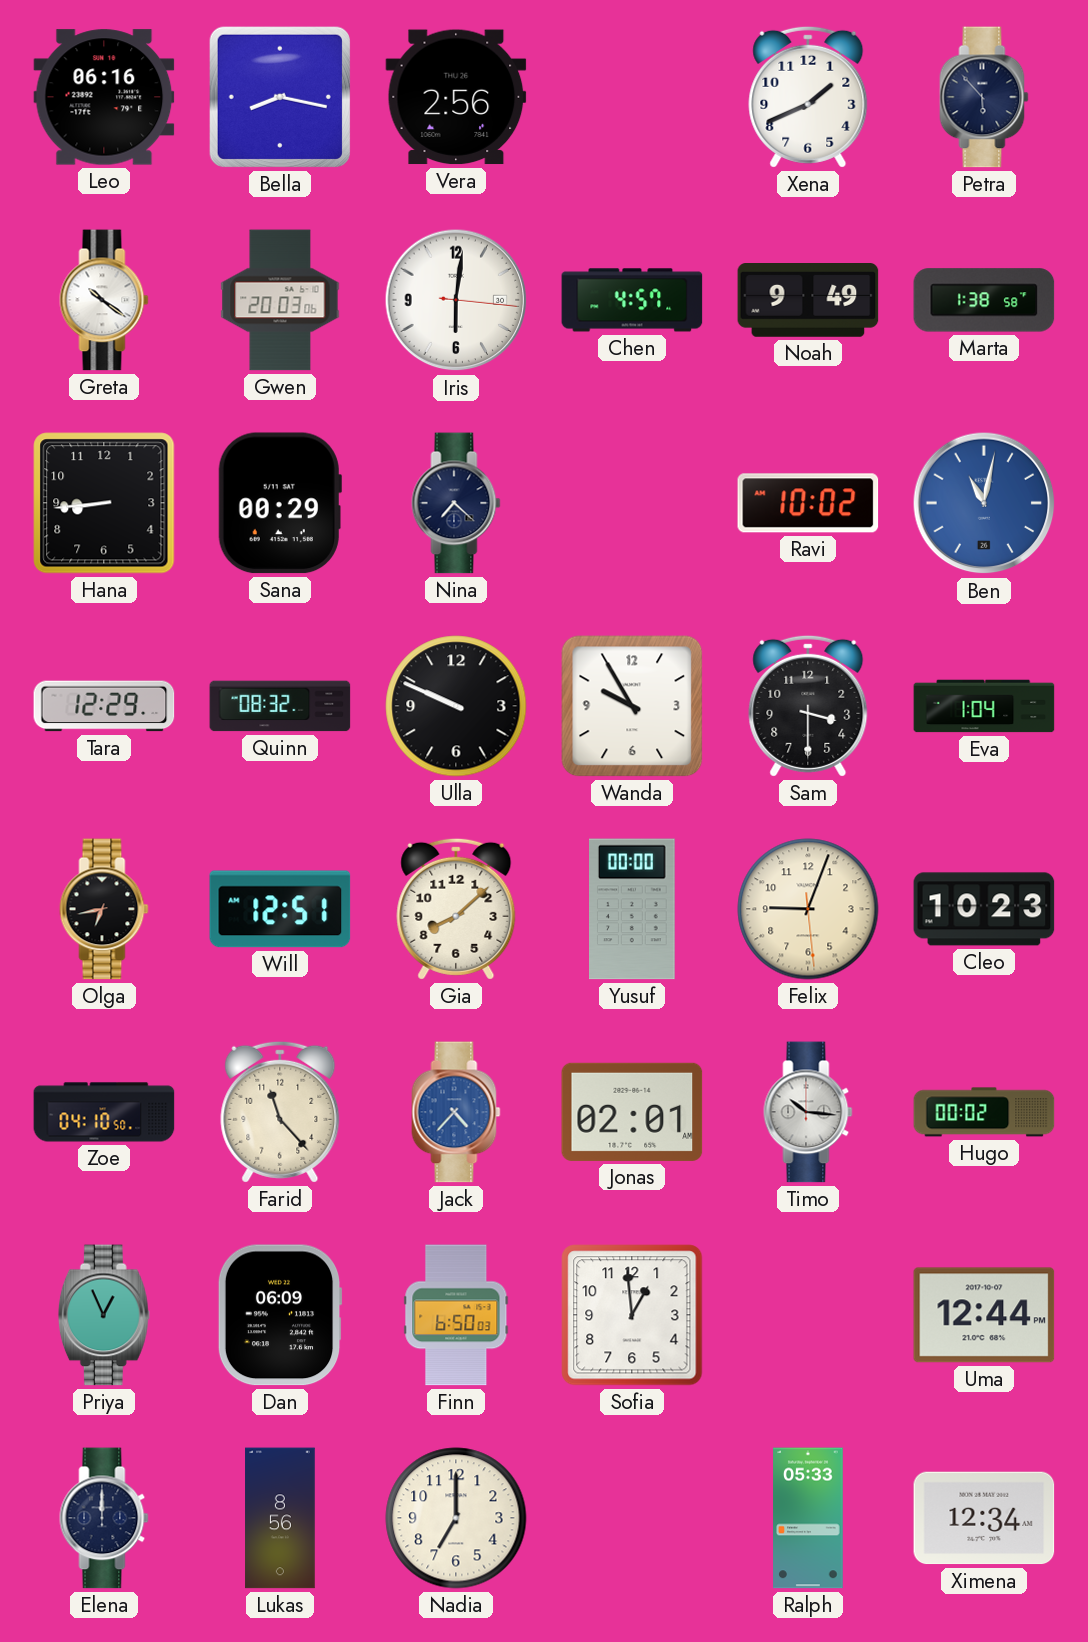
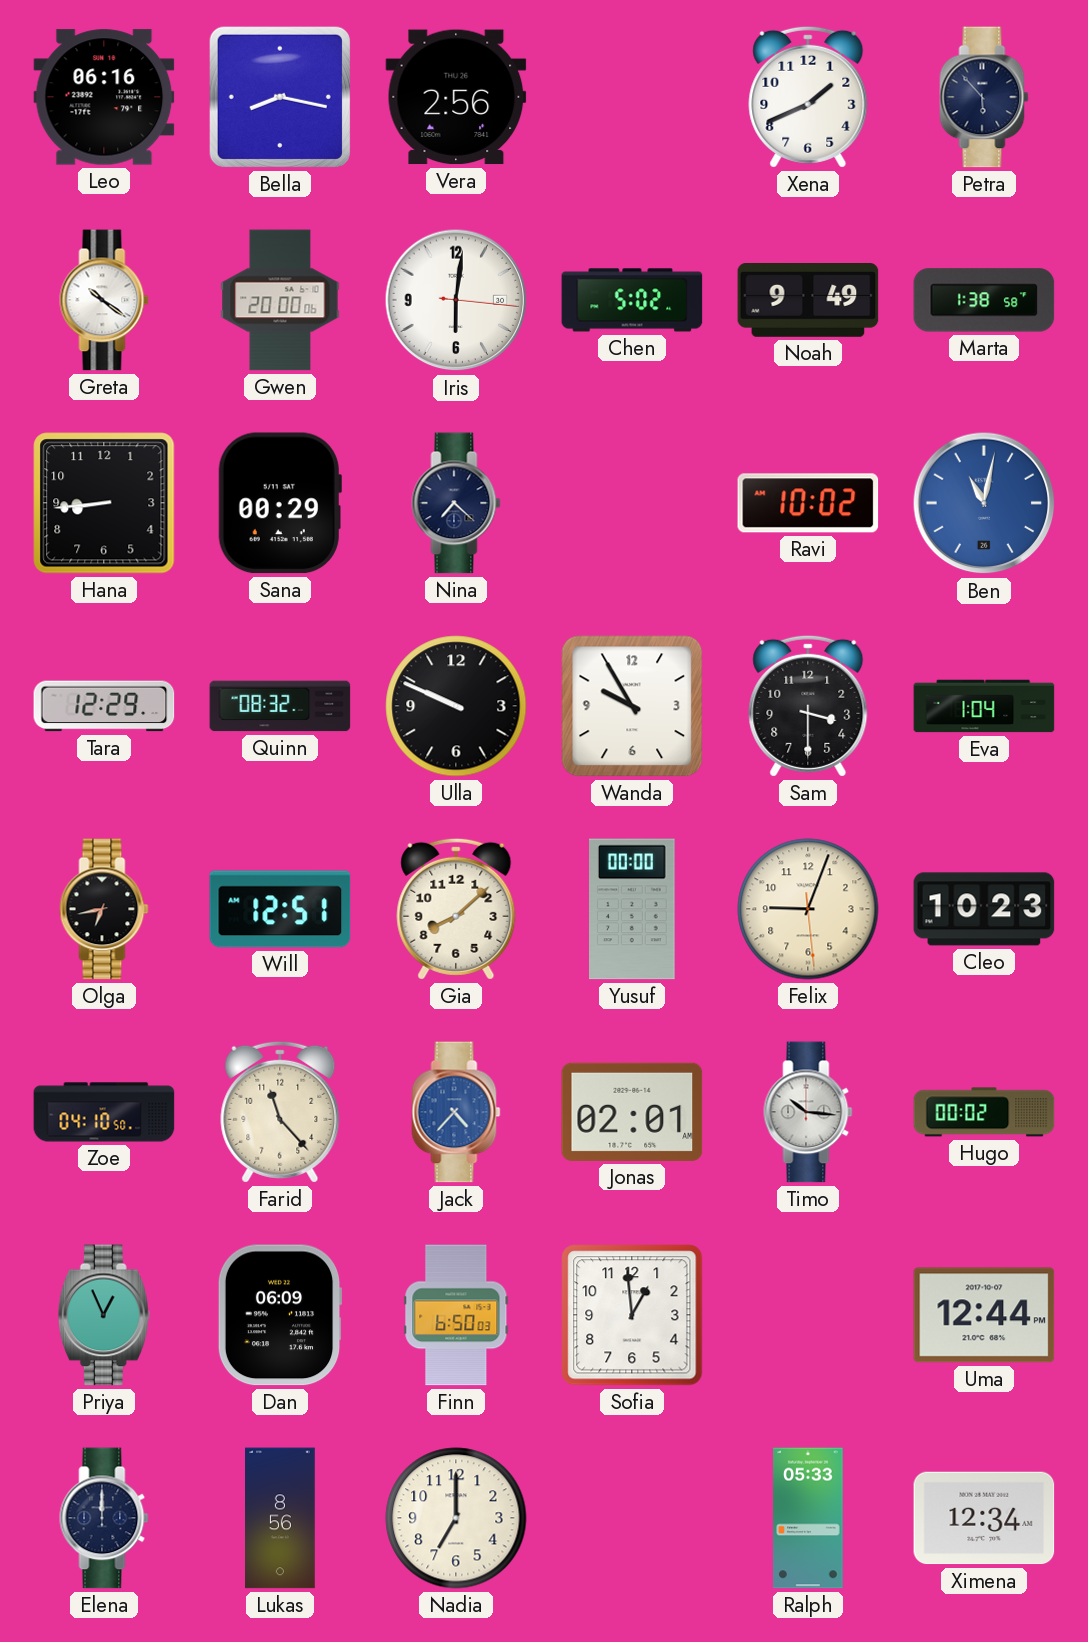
Gwen: 20:03 -> 20:00 (280, 300)
Chen: 4:57 -> 5:02 (632, 300)
